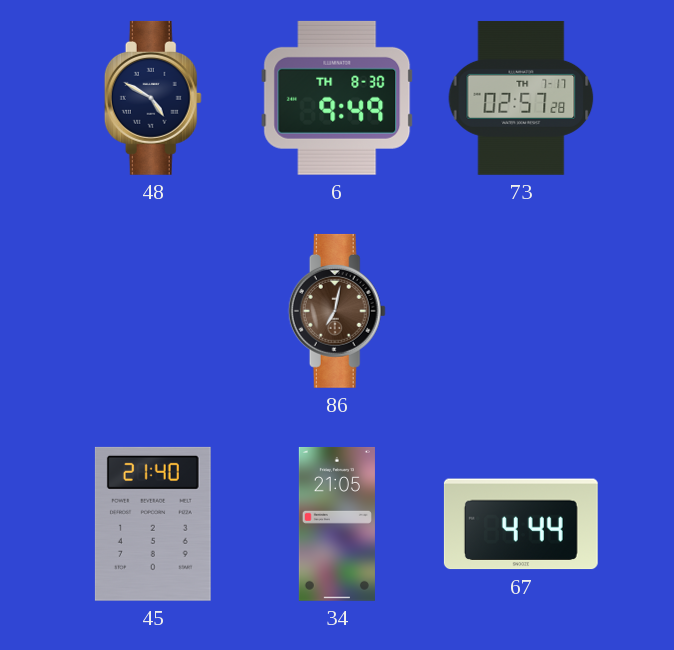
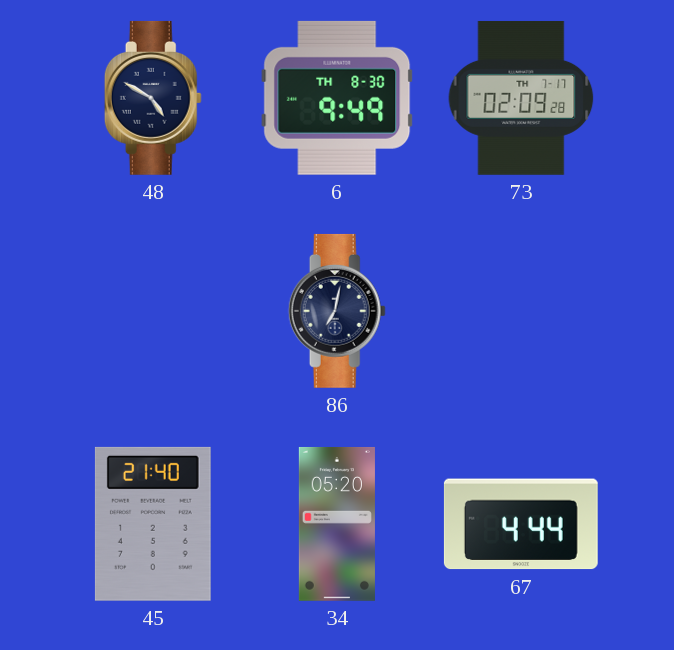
73: 02:57 -> 02:09 (521, 98)
86 dial: brown -> navy (337, 311)
34: 21:05 -> 05:20 (337, 524)
